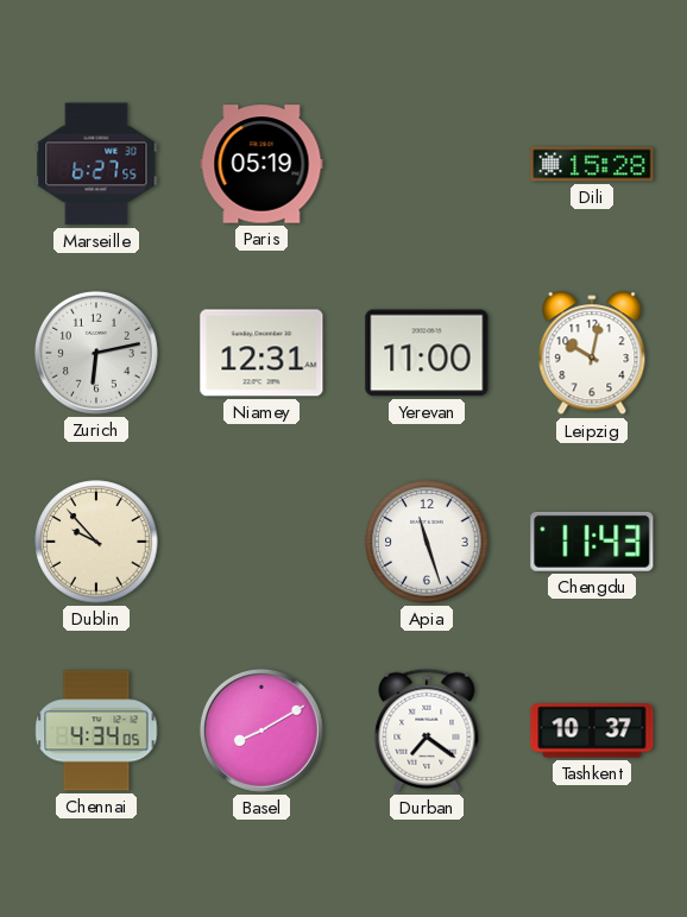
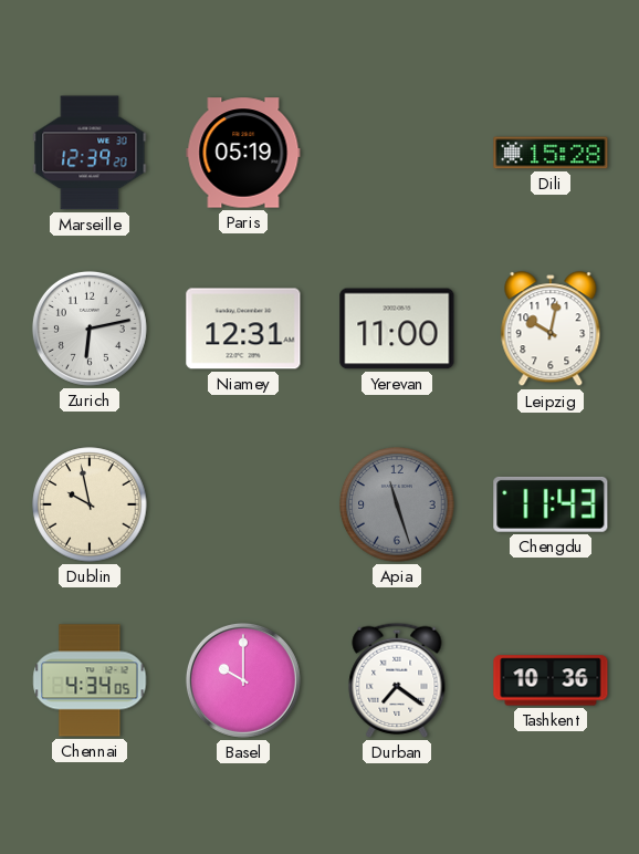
Marseille: 6:27 -> 12:39 (90, 153)
Dublin: 9:53 -> 9:58 (90, 504)
Apia dial: white -> grey (397, 504)
Basel: 8:10 -> 10:00 (243, 680)
Tashkent: 10:37 -> 10:36 (551, 680)
